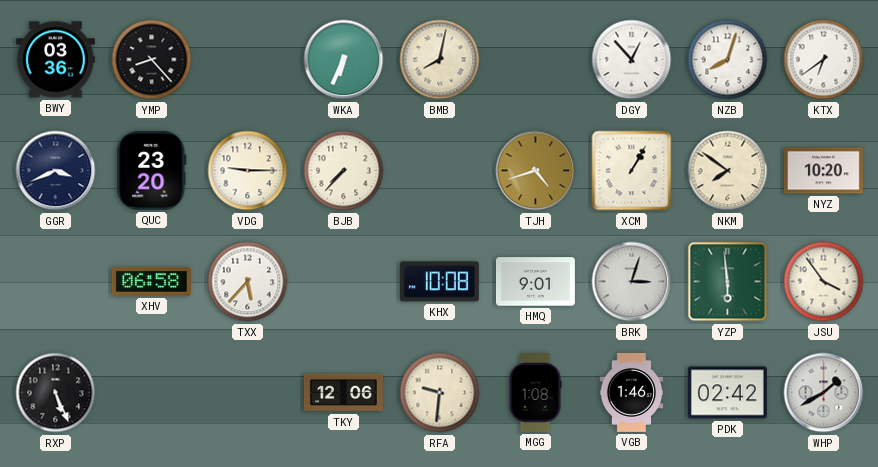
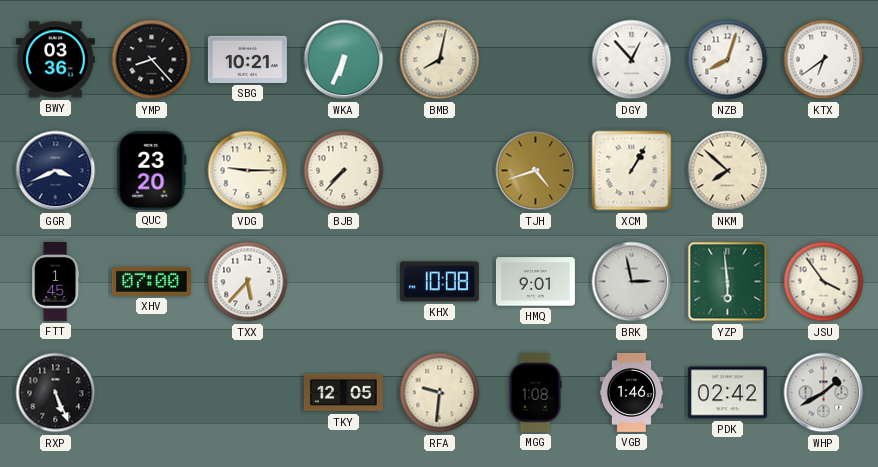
SBG: none -> 10:21 (247, 59)
NKM: 7:51 -> 7:52 (728, 171)
NYZ: 10:20 -> none (823, 171)
FTT: none -> 1:45 (56, 281)
XHV: 06:58 -> 07:00 (151, 281)
BRK: 3:03 -> 2:58 (632, 282)
TKY: 12:06 -> 12:05 (343, 393)
